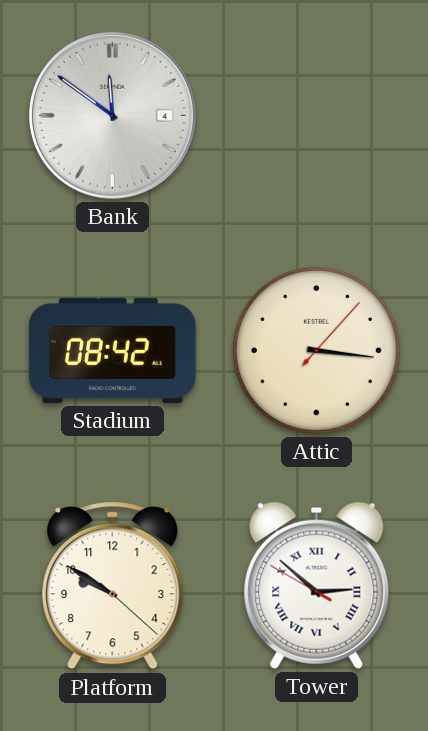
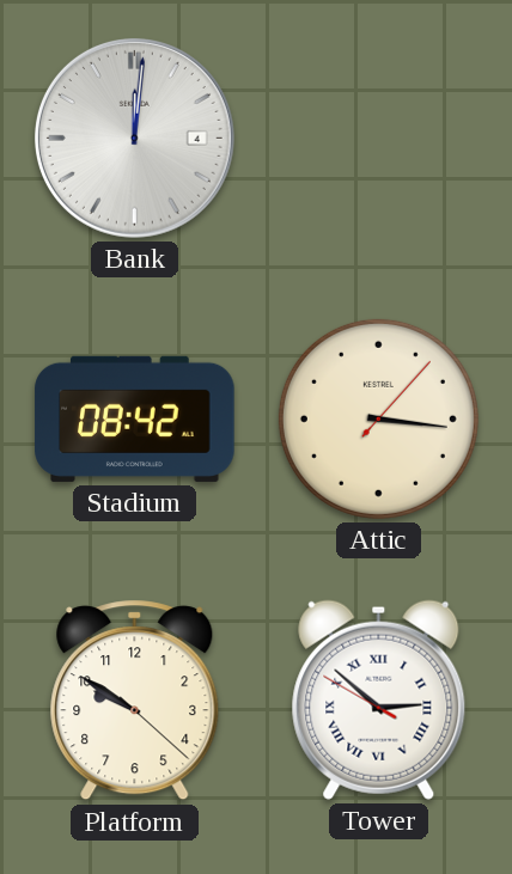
Bank: 11:51 -> 12:01 (134, 137)
